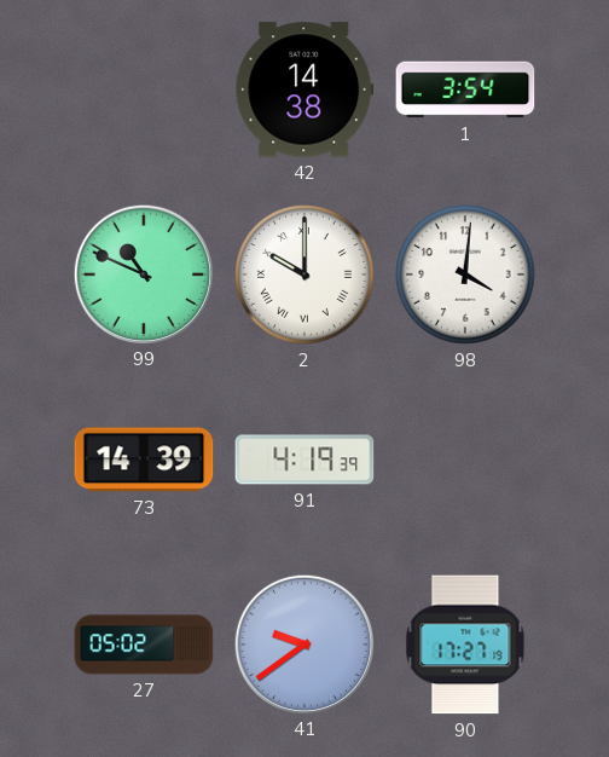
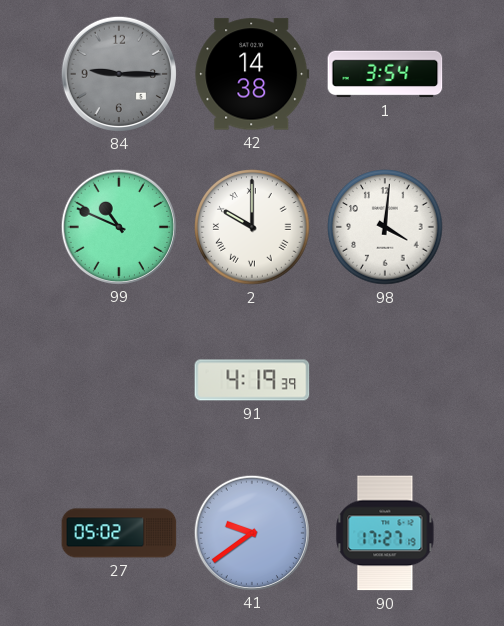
84: none -> 9:15 (118, 73)
73: 14:39 -> none (144, 460)
